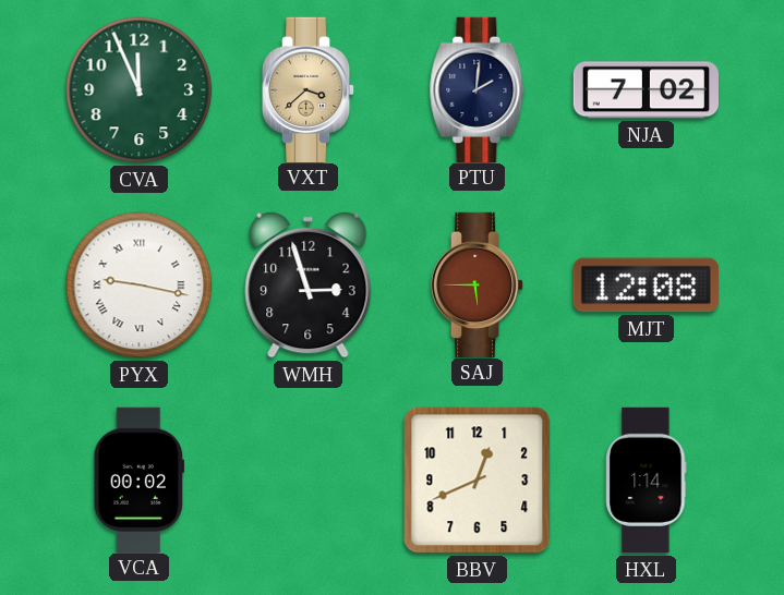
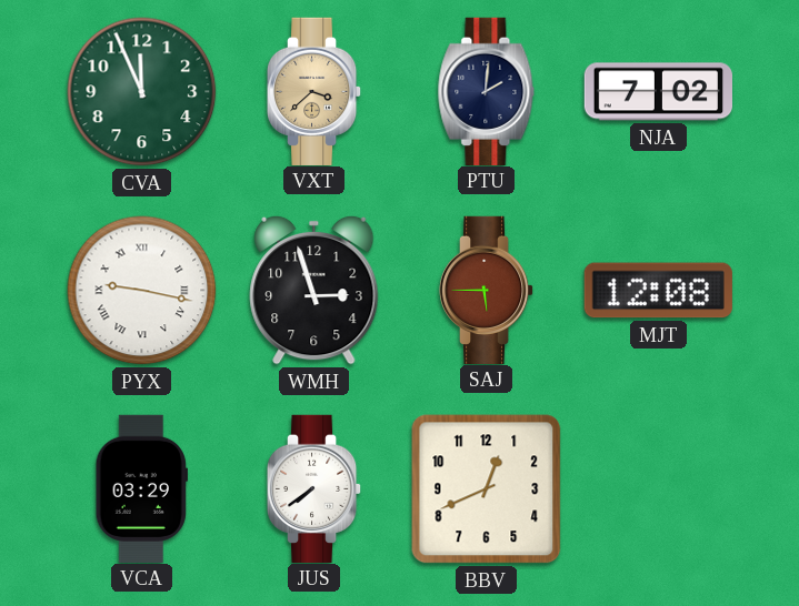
VCA: 00:02 -> 03:29 (141, 488)
JUS: none -> 7:39 (314, 488)
HXL: 1:14 -> none (647, 481)
